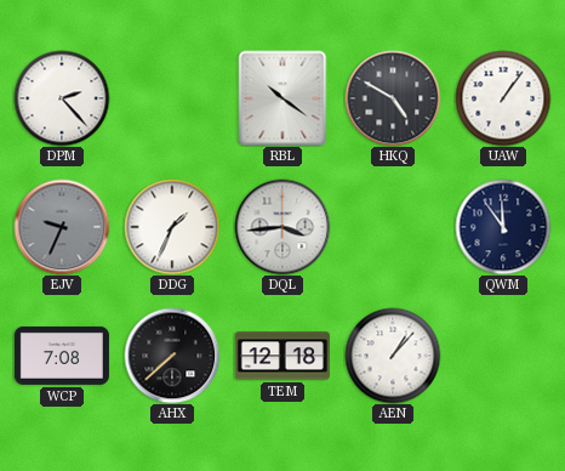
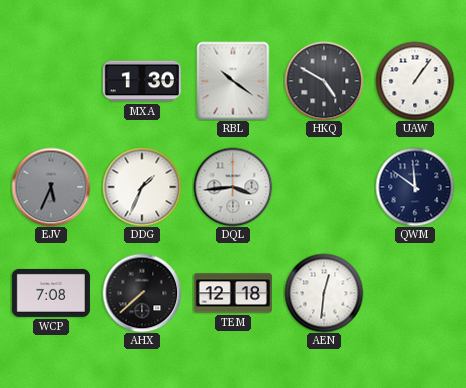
DPM: 2:23 -> none (62, 98)
MXA: none -> 1:30 (142, 81)
EJV: 9:34 -> 5:34 (51, 187)
QWM: 11:54 -> 11:51 (415, 187)
AEN: 1:07 -> 12:31 (324, 293)
